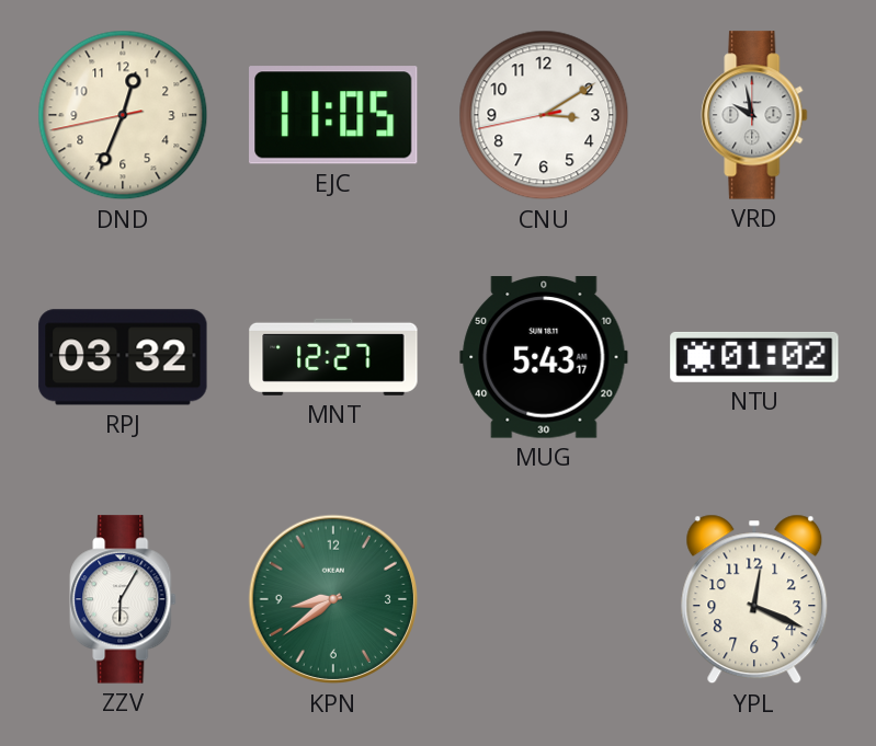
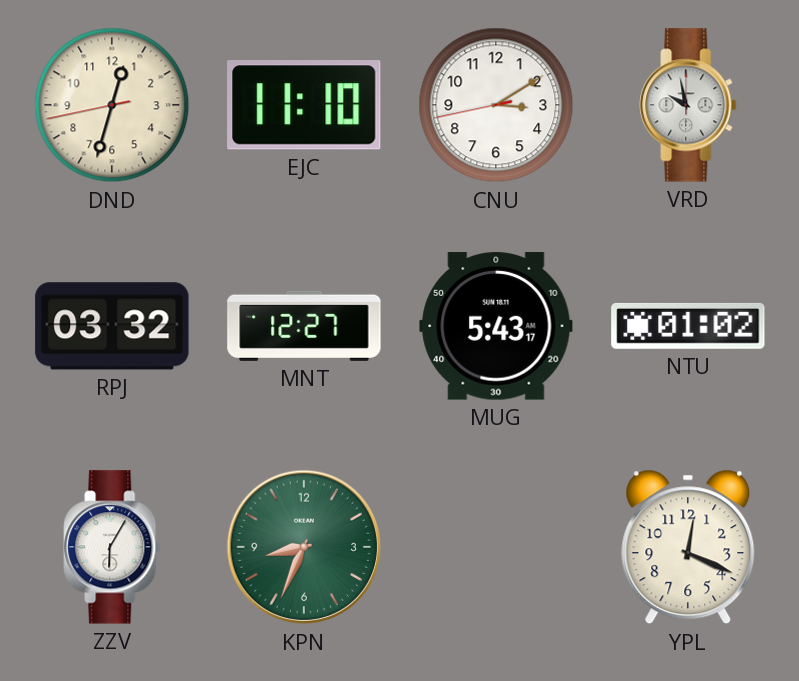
DND: 12:33 -> 12:32 (112, 105)
EJC: 11:05 -> 11:10 (304, 105)
KPN: 8:39 -> 8:34 (304, 547)
